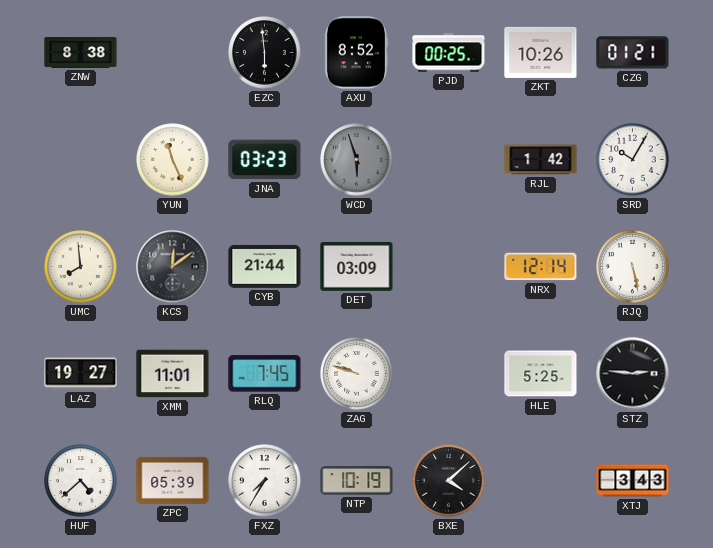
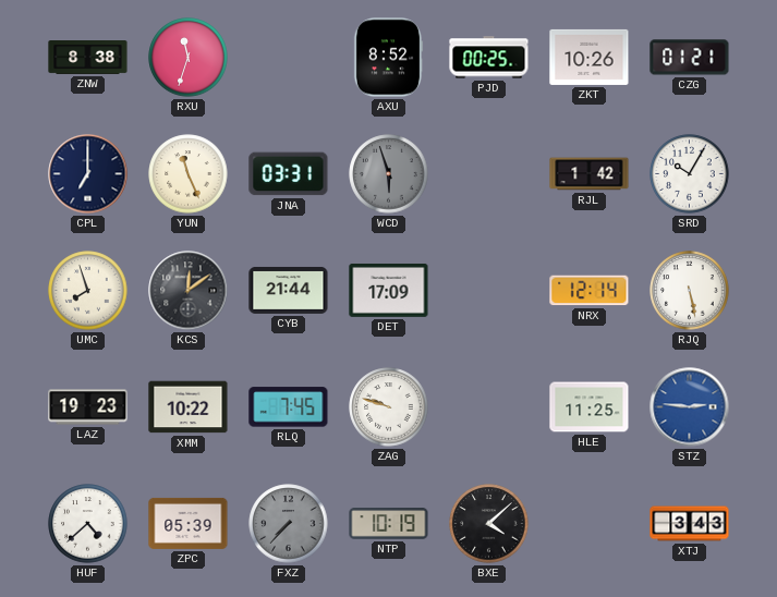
RXU: none -> 11:33 (189, 58)
EZC: 5:59 -> none (265, 53)
CPL: none -> 7:00 (88, 174)
JNA: 03:23 -> 03:31 (289, 174)
UMC: 7:59 -> 7:57 (88, 291)
DET: 03:09 -> 17:09 (389, 290)
LAZ: 19:27 -> 19:23 (88, 407)
XMM: 11:01 -> 10:22 (189, 407)
HLE: 5:25 -> 11:25 (590, 407)
STZ dial: black -> blue (690, 407)
FXZ: 7:35 -> 7:37 (289, 524)
FXZ dial: white -> grey (289, 524)
